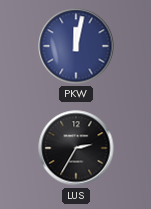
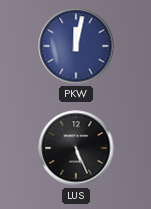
LUS: 2:35 -> 5:26 (76, 148)
